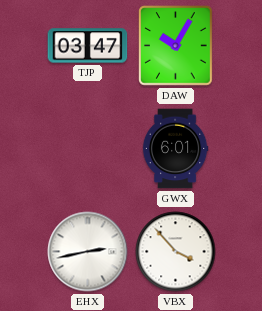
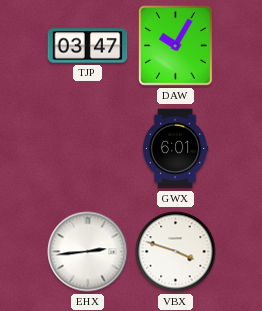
EHX: 2:43 -> 2:44 (88, 252)
VBX: 3:53 -> 3:48 (176, 252)
